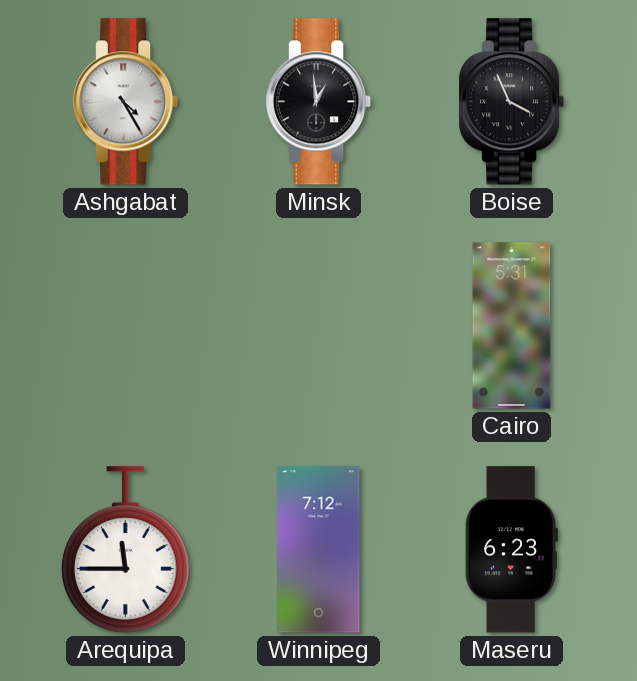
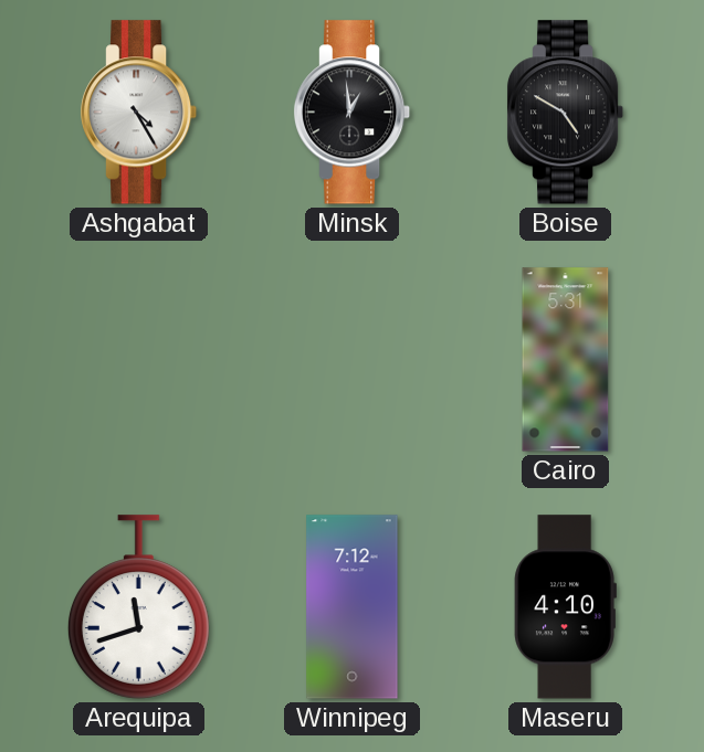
Boise: 3:56 -> 4:50 (566, 113)
Arequipa: 11:45 -> 11:42 (138, 607)
Maseru: 6:23 -> 4:10 (565, 607)
